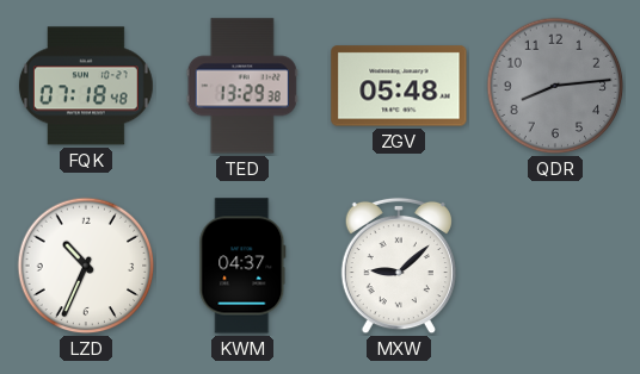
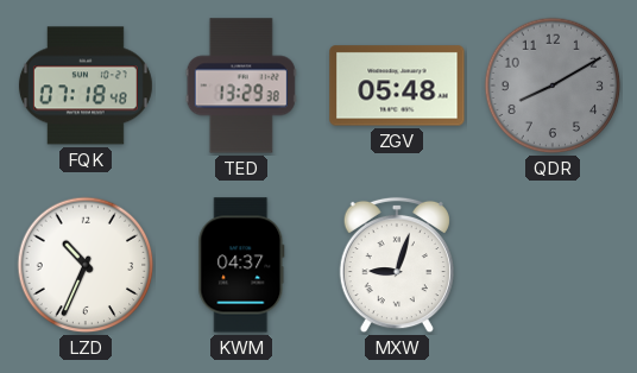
QDR: 8:14 -> 8:10 (553, 86)
MXW: 9:08 -> 9:03 (397, 265)
